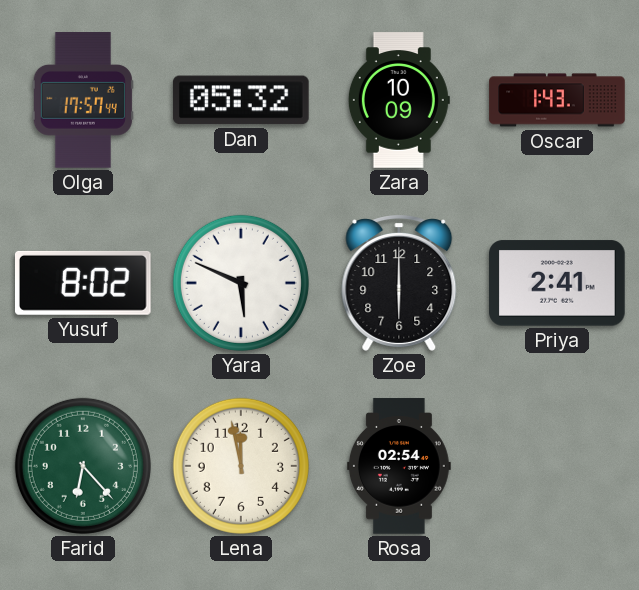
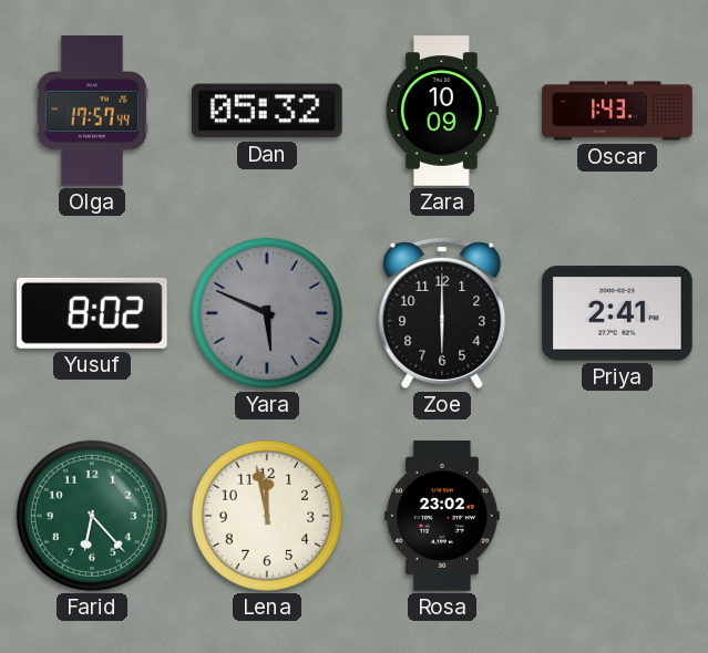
Yara dial: white -> grey (267, 313)
Rosa: 02:54 -> 23:02 (442, 516)
